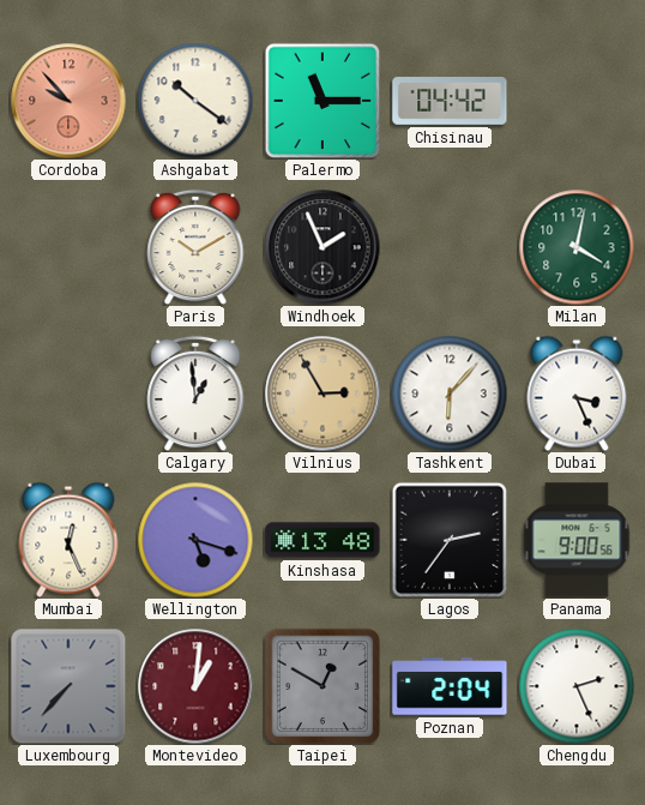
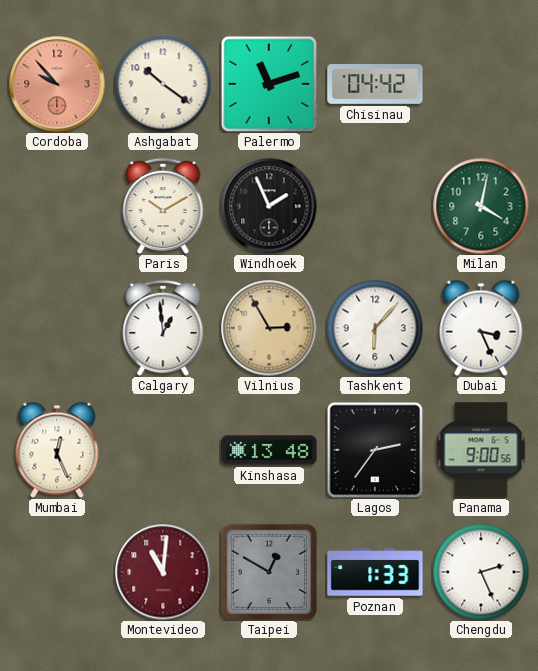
Palermo: 11:15 -> 11:12 (269, 84)
Wellington: 5:18 -> none (195, 540)
Luxembourg: 7:37 -> none (68, 686)
Montevideo: 1:01 -> 11:01 (163, 572)
Poznan: 2:04 -> 1:33 (375, 572)
